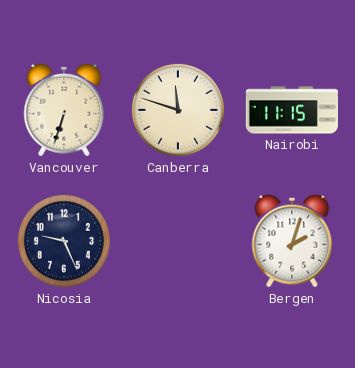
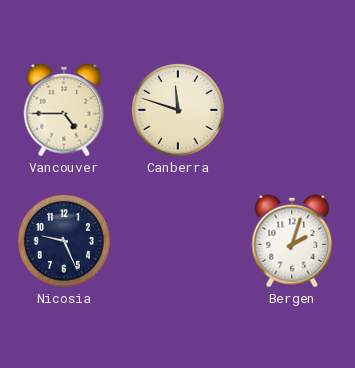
Vancouver: 6:33 -> 4:45 (64, 110)
Nairobi: 11:15 -> none (292, 110)
